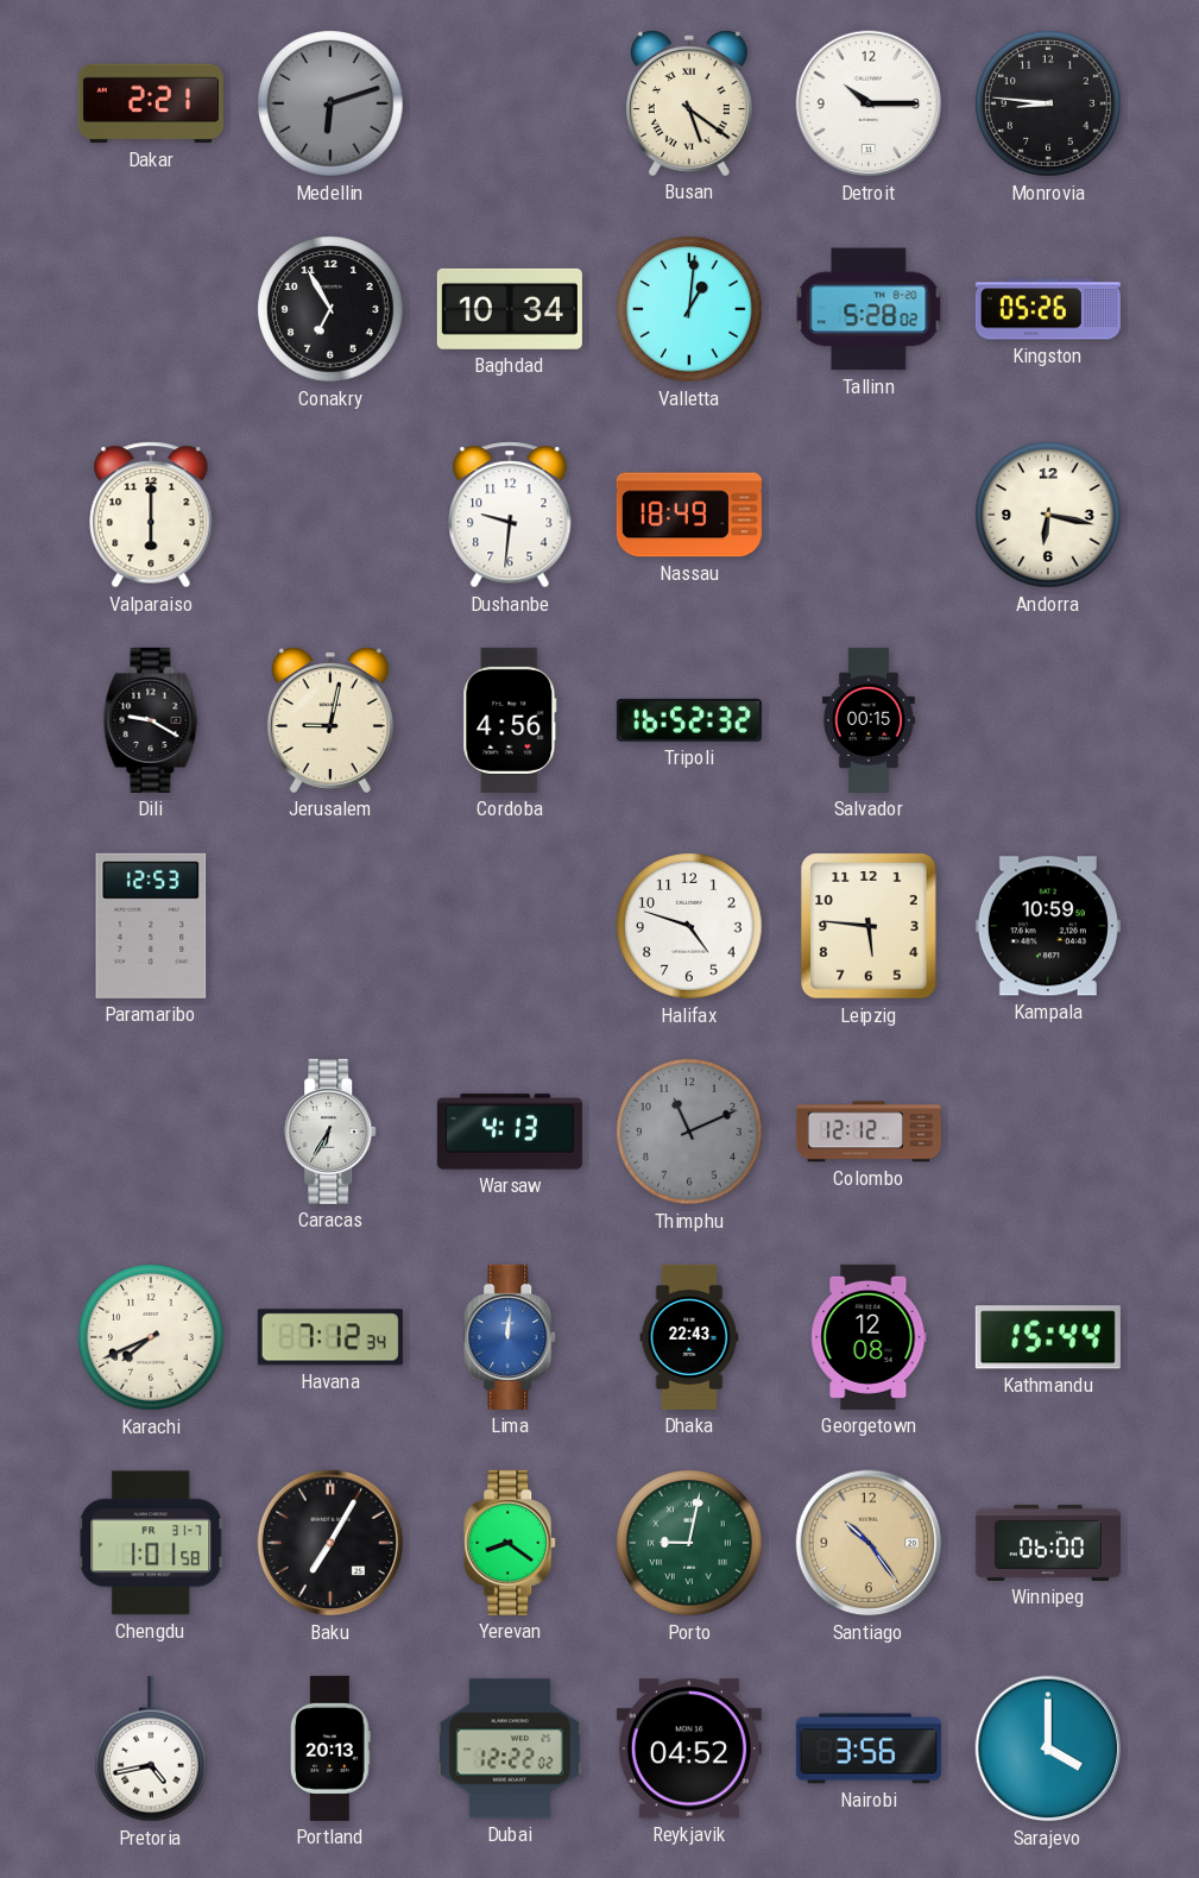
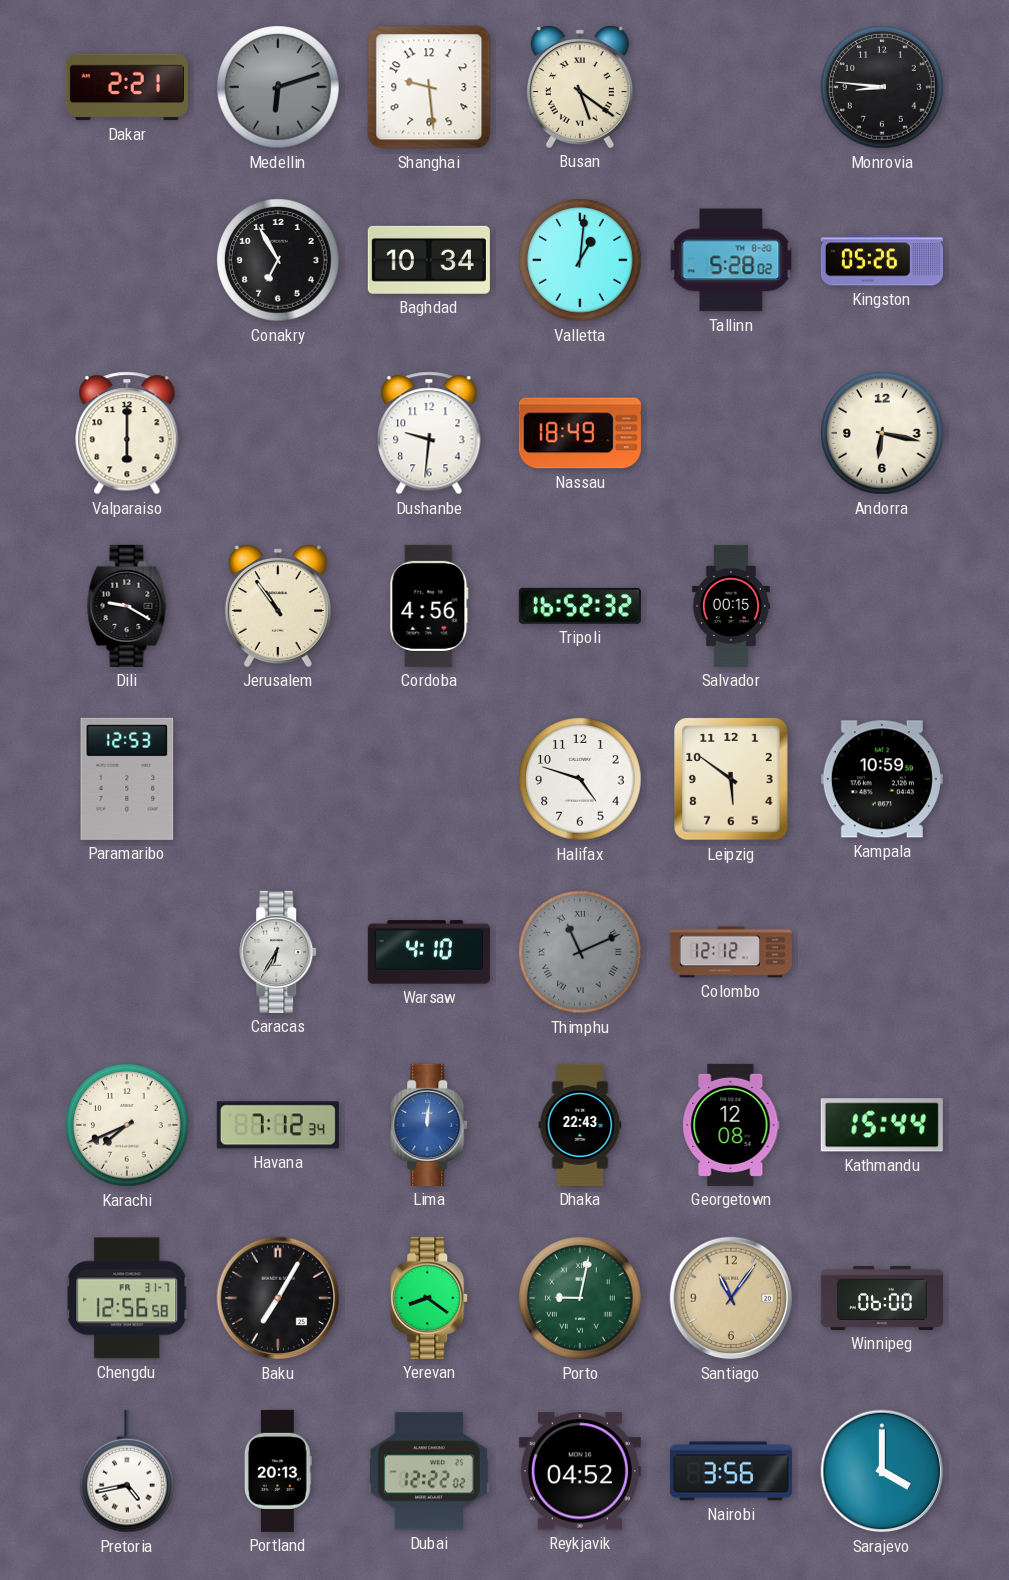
Shanghai: none -> 9:29 (429, 87)
Detroit: 10:15 -> none (869, 103)
Jerusalem: 9:02 -> 10:54 (278, 606)
Leipzig: 5:46 -> 5:51 (731, 779)
Warsaw: 4:13 -> 4:10 (429, 952)
Thimphu numerals: Arabic -> Roman (580, 952)
Chengdu: 1:01 -> 12:56 (127, 1298)
Santiago: 10:24 -> 11:06 (731, 1298)
